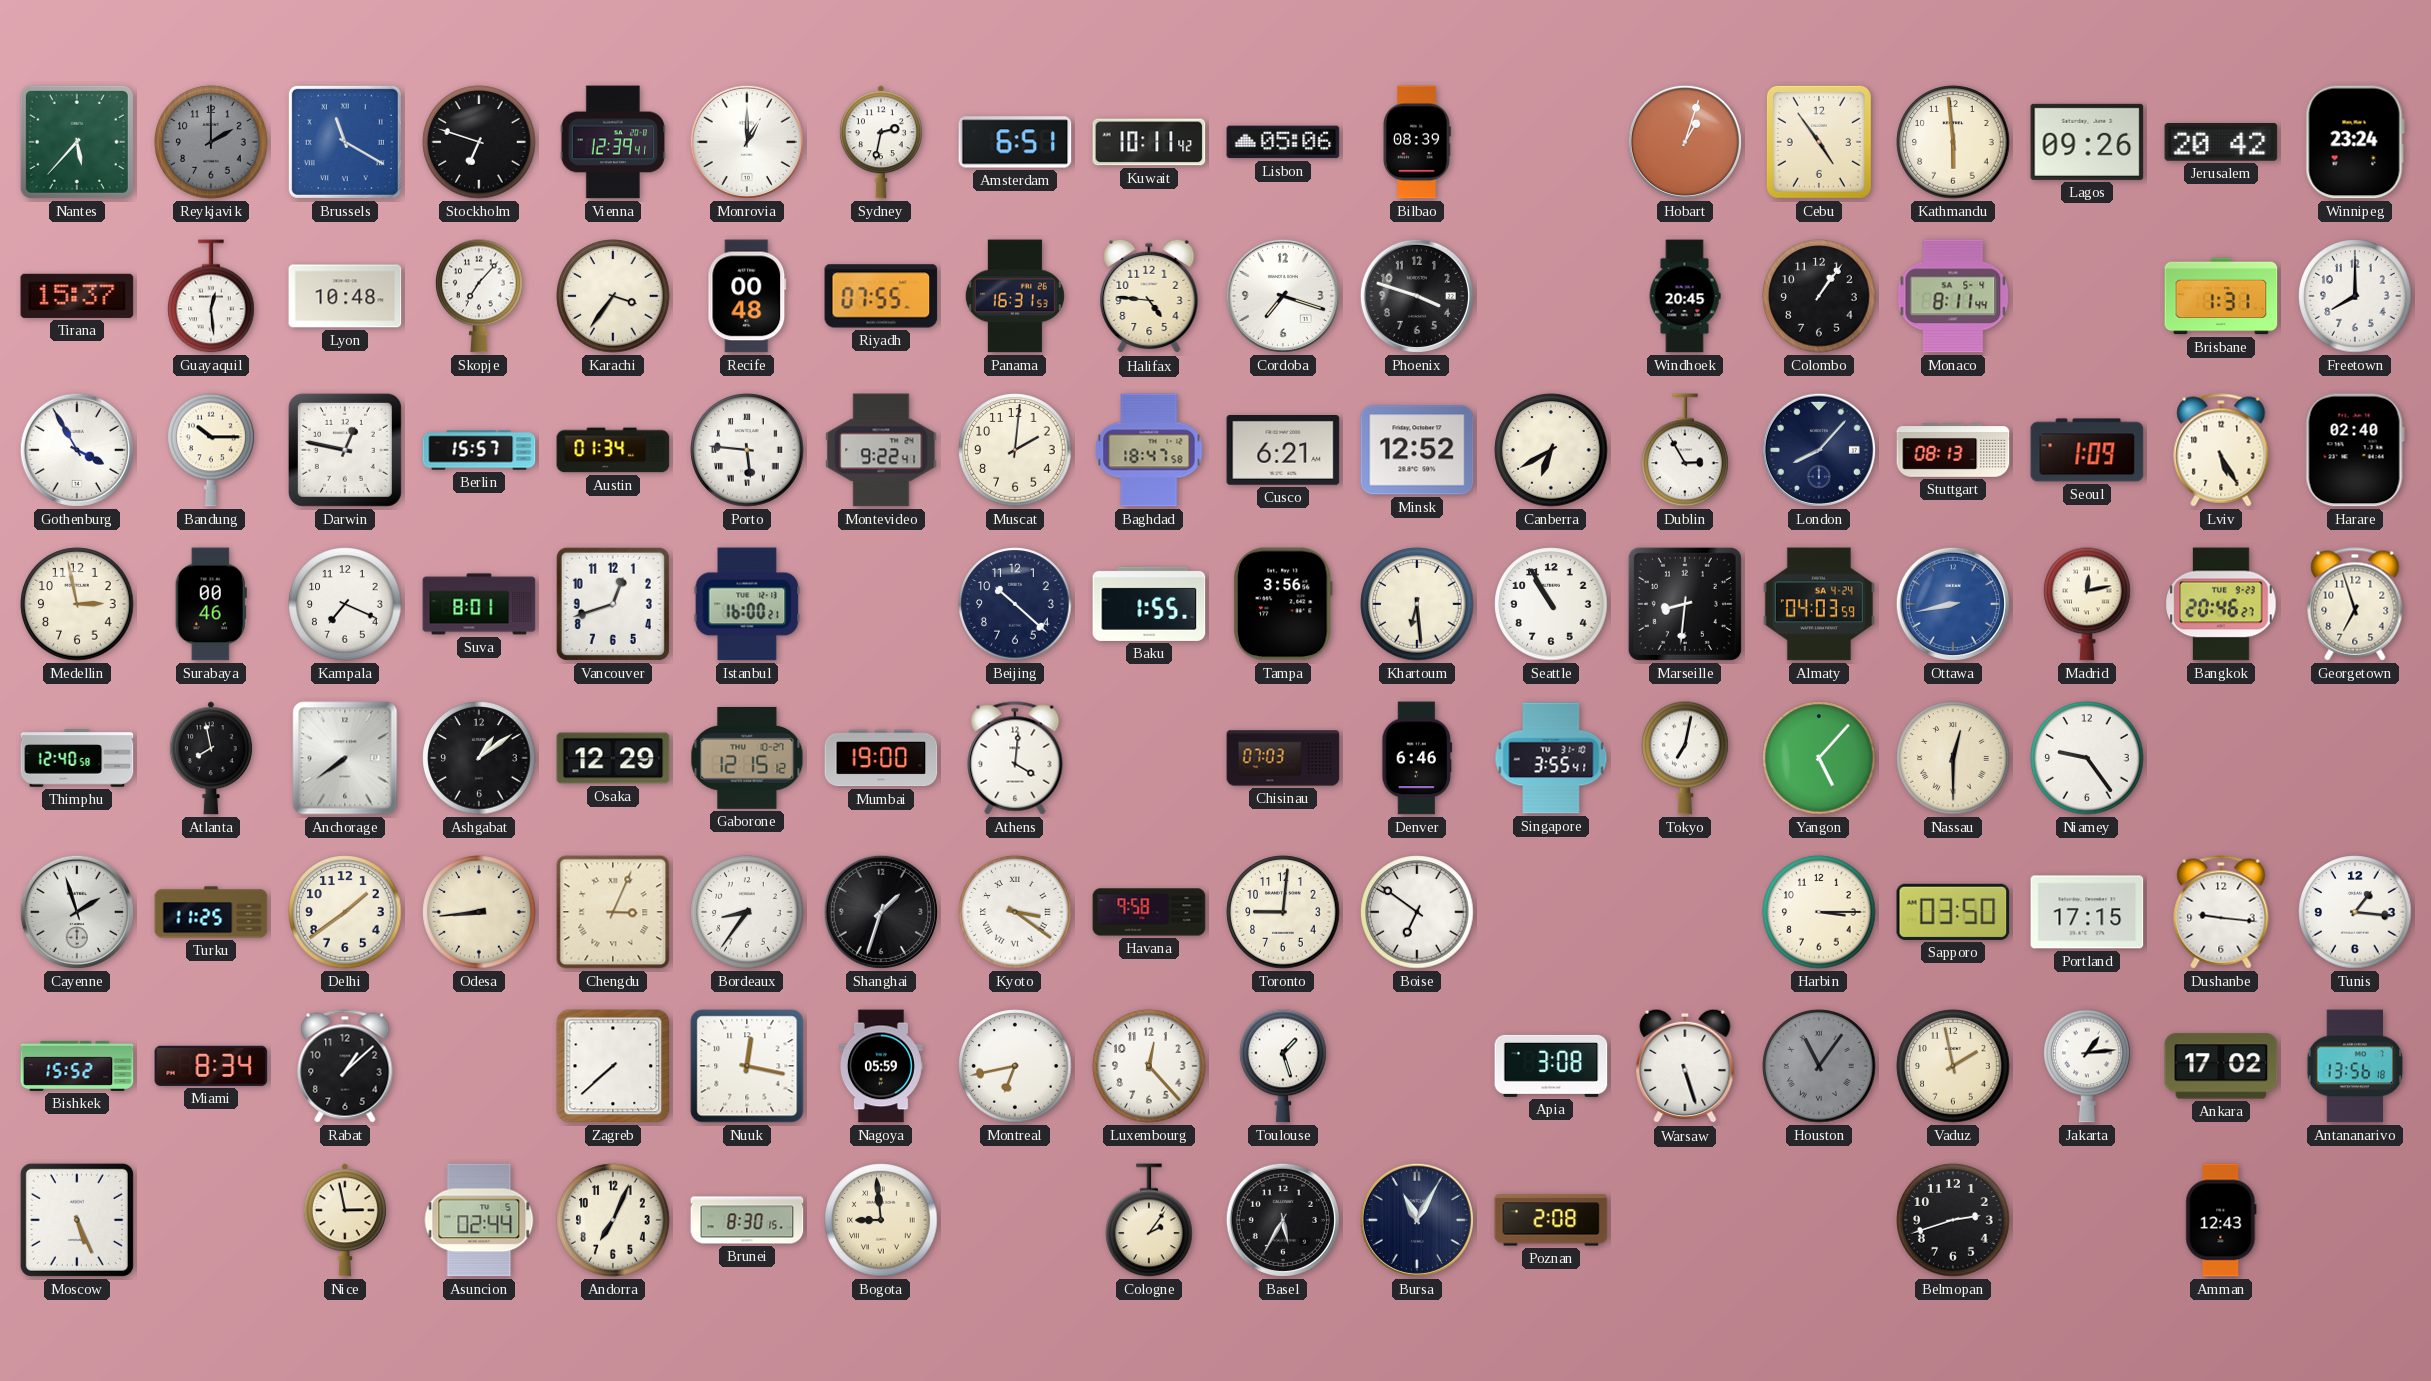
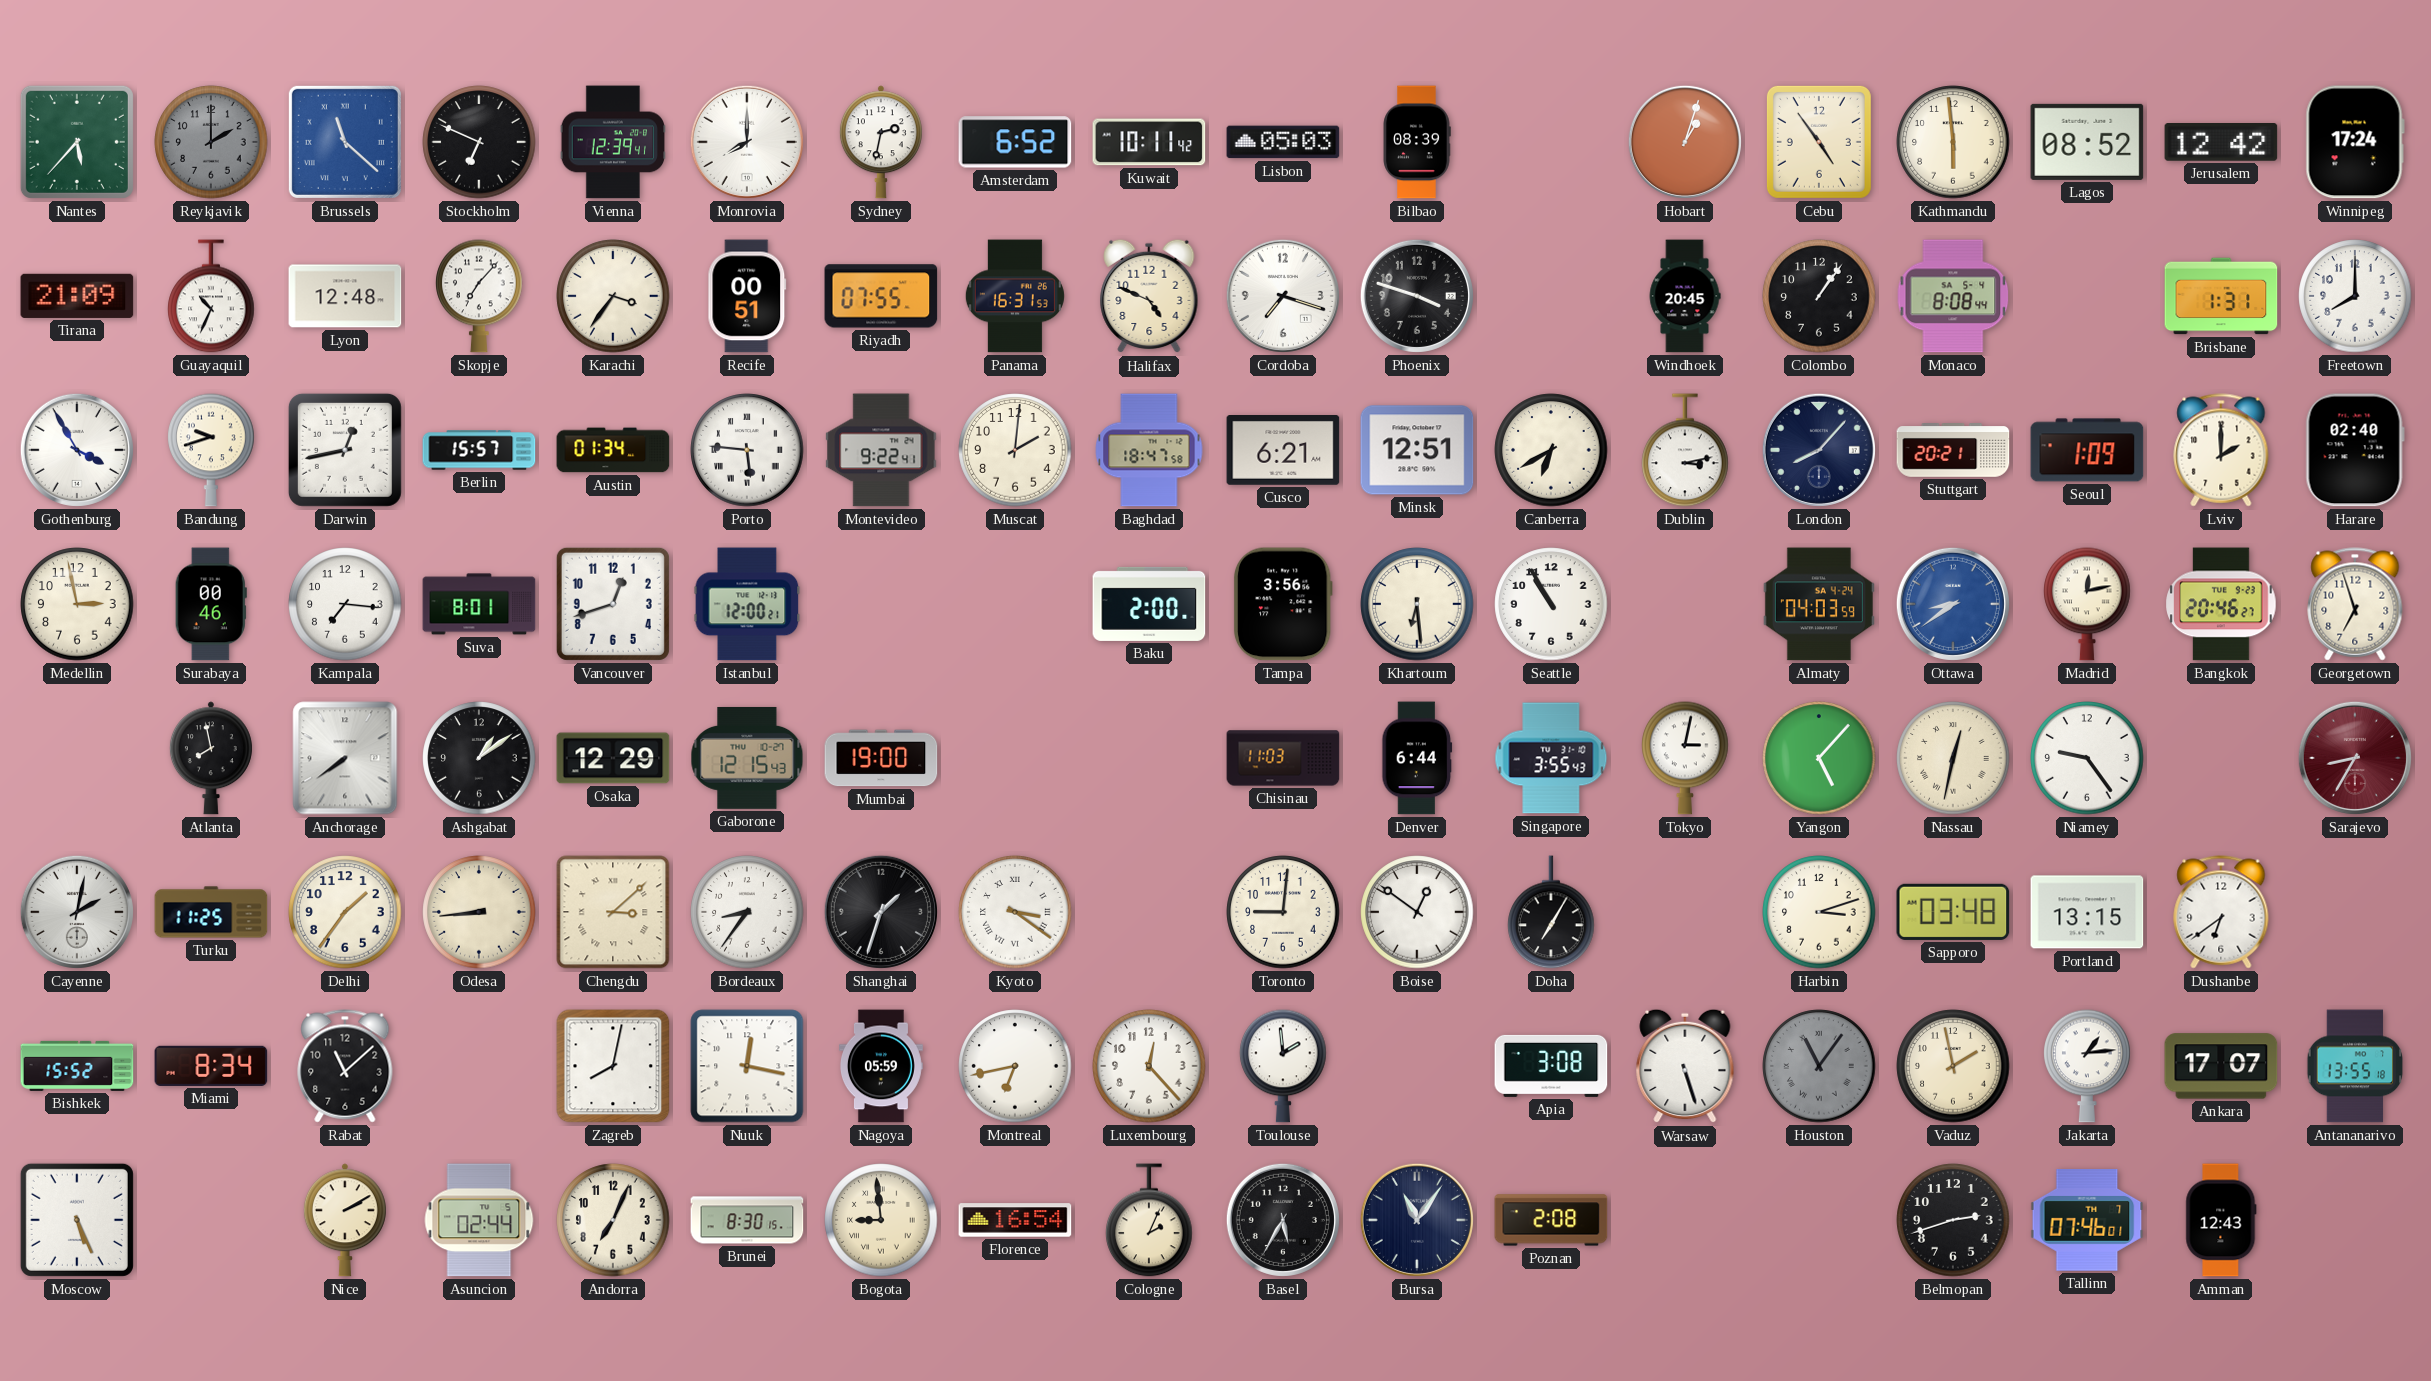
Brussels: 11:20 -> 11:22 (345, 142)
Stockholm: 6:48 -> 6:49 (479, 142)
Monrovia: 1:00 -> 8:00 (747, 142)
Amsterdam: 6:51 -> 6:52 (1015, 142)
Lisbon: 05:06 -> 05:03 (1283, 142)
Lagos: 09:26 -> 08:52 (2087, 142)
Jerusalem: 20:42 -> 12:42 (2221, 142)
Winnipeg: 23:24 -> 17:24 (2355, 142)
Tirana: 15:37 -> 21:09 (77, 296)
Guayaquil: 12:29 -> 10:34 (211, 296)
Lyon: 10:48 -> 12:48 (345, 296)
Recife: 00:48 -> 00:51 (747, 296)
Halifax: 4:46 -> 4:49 (1149, 296)
Monaco: 8:11 -> 8:08 (1953, 296)
Bandung: 10:15 -> 9:42 (211, 450)
Darwin: 12:47 -> 12:43 (345, 450)
Minsk: 12:52 -> 12:51 (1417, 450)
Dublin: 2:55 -> 3:13 (1685, 450)
Stuttgart: 08:13 -> 20:21 (1953, 450)
Lviv: 5:25 -> 2:00 (2221, 450)
Kampala: 7:19 -> 7:16 (345, 604)
Istanbul: 16:00 -> 12:00 (747, 604)
Beijing: 10:22 -> none (1015, 604)
Baku: 1:55 -> 2:00 (1149, 604)
Marseille: 8:31 -> none (1685, 604)
Ottawa: 8:43 -> 8:39 (1953, 604)
Thimphu: 12:40 -> none (77, 758)
Gaborone: 12:15:12 -> 12:15:43 (747, 758)
Athens: 4:01 -> none (1015, 758)
Chisinau: 07:03 -> 11:03 (1283, 758)
Denver: 6:46 -> 6:44 (1417, 758)
Singapore: 3:55:41 -> 3:55:43 (1551, 758)
Tokyo: 7:02 -> 3:02 (1685, 758)
Nassau: 12:30 -> 12:32 (1953, 758)
Sarajevo: none -> 8:35 (2355, 758)
Cayenne: 1:57 -> 2:02 (77, 912)
Delhi: 1:39 -> 1:36 (345, 912)
Chengdu: 3:04 -> 3:08 (613, 912)
Havana: 9:58 -> none (1149, 912)
Boise: 6:51 -> 12:51 (1417, 912)
Doha: none -> 7:05 (1551, 912)
Harbin: 3:15 -> 3:12 (1819, 912)
Sapporo: 03:50 -> 03:48 (1953, 912)
Portland: 17:15 -> 13:15 (2087, 912)
Dushanbe: 9:16 -> 6:39 (2221, 912)
Tunis: 1:16 -> none (2355, 912)
Rabat: 1:08 -> 11:08 (345, 1066)
Zagreb: 7:38 -> 8:02 (613, 1066)
Toulouse: 1:27 -> 1:59 (1283, 1066)
Ankara: 17:02 -> 17:07 (2221, 1066)
Antananarivo: 13:56 -> 13:55 (2355, 1066)
Nice: 2:58 -> 2:10 (345, 1220)
Florence: none -> 16:54 (1015, 1220)
Cologne: 2:06 -> 2:04 (1149, 1220)
Bursa: 11:05 -> 11:06 (1417, 1220)
Tallinn: none -> 07:46 (2087, 1220)
